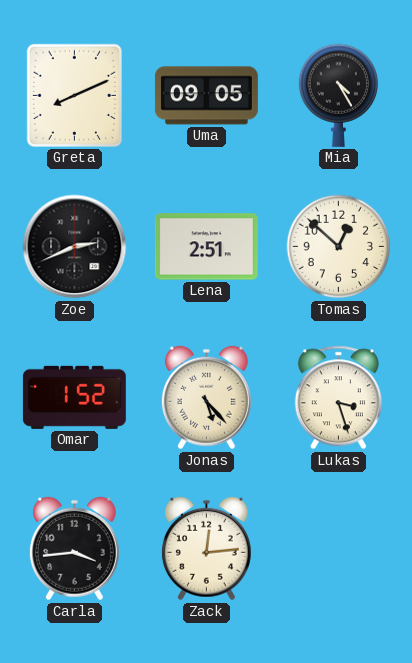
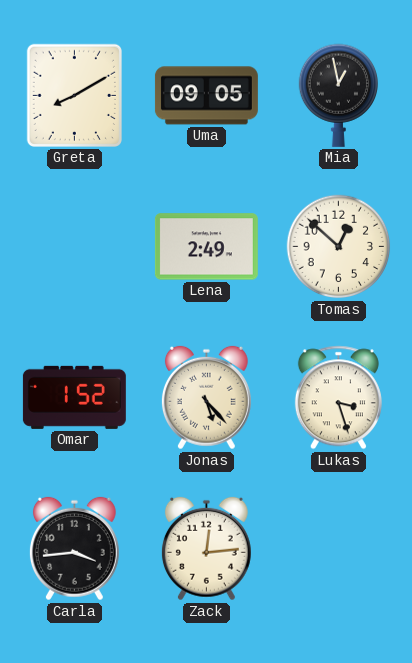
Greta: 8:11 -> 8:10 (74, 95)
Mia: 4:25 -> 12:58 (338, 95)
Zoe: 2:41 -> none (75, 247)
Lena: 2:51 -> 2:49 (206, 247)
